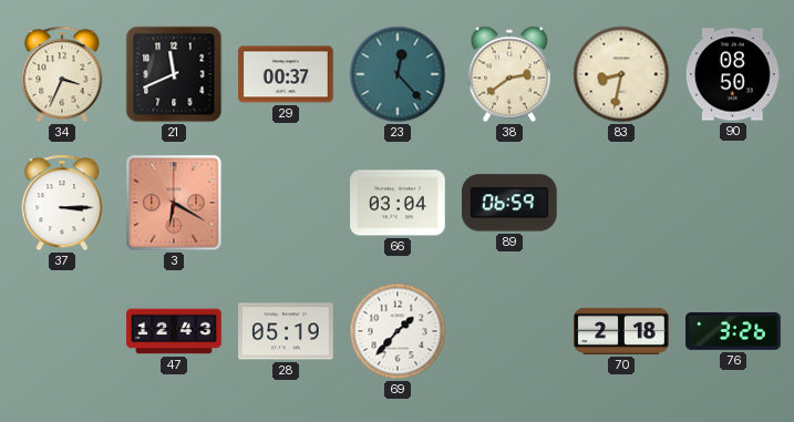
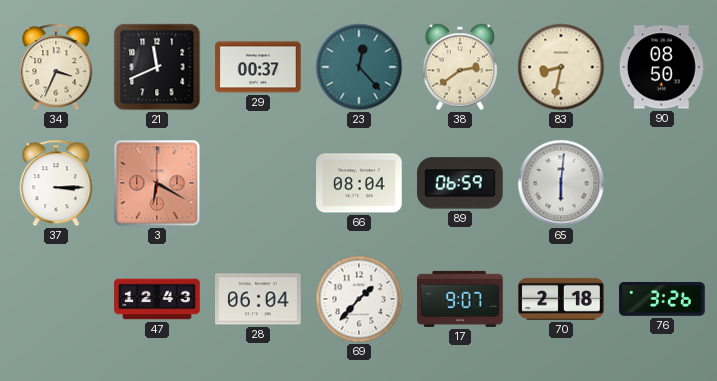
66: 03:04 -> 08:04 (359, 183)
65: none -> 6:01 (561, 183)
28: 05:19 -> 06:04 (258, 299)
17: none -> 9:07 (460, 299)
